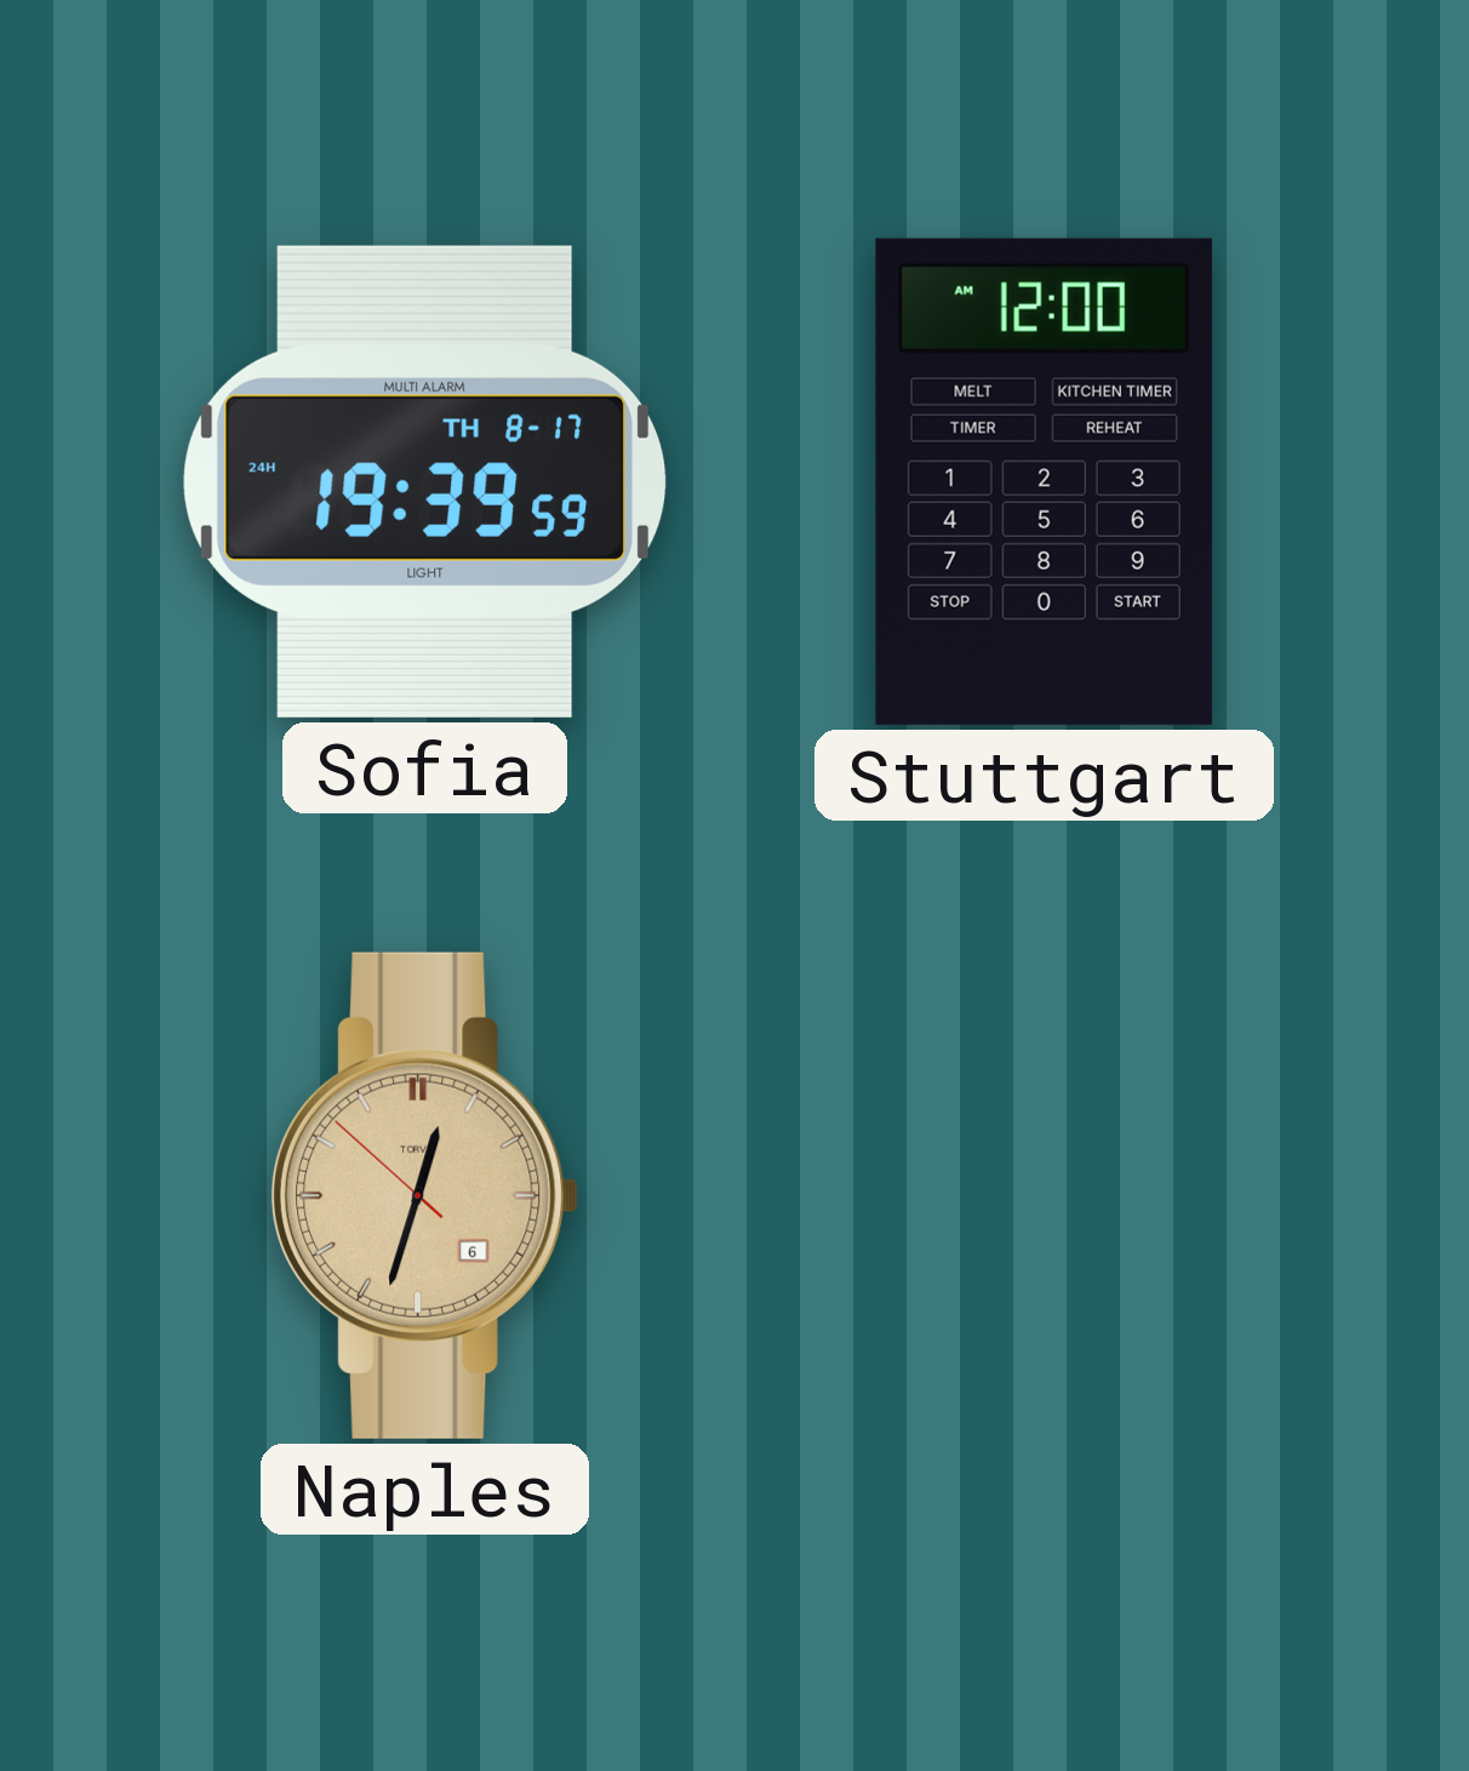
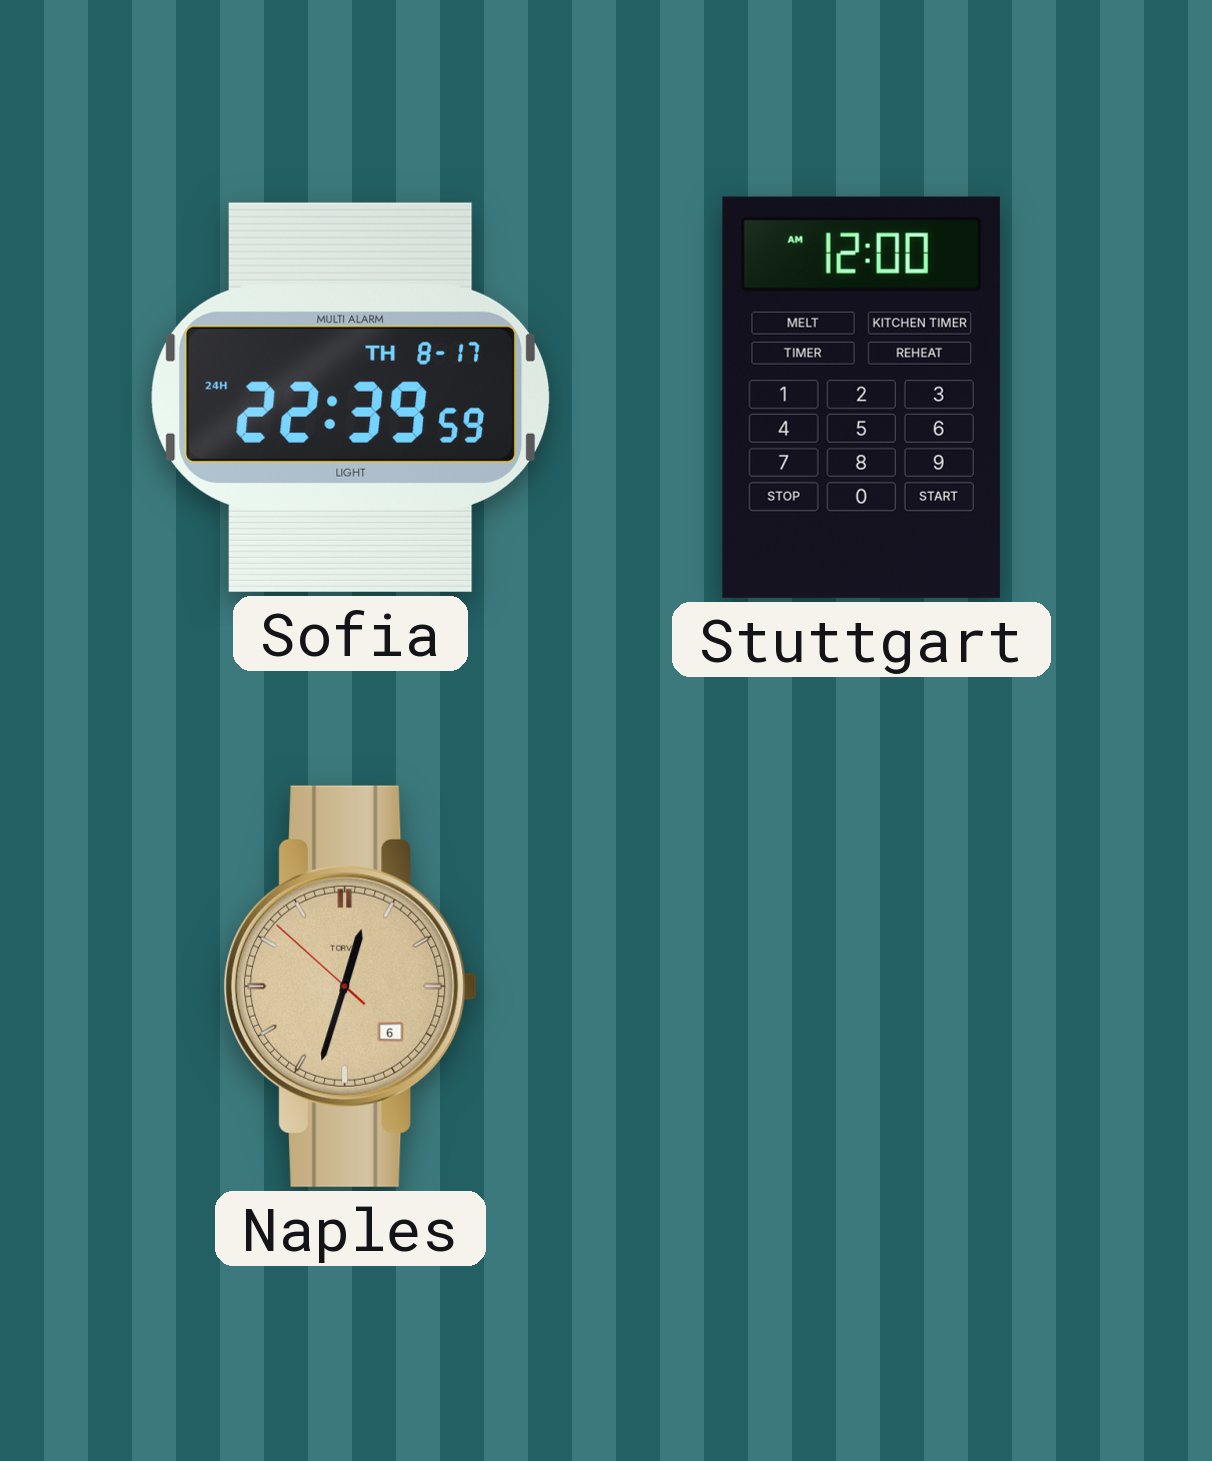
Sofia: 19:39 -> 22:39 (351, 397)
